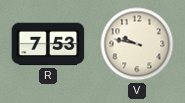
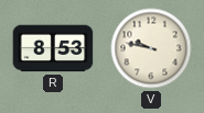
R: 7:53 -> 8:53 (53, 48)
